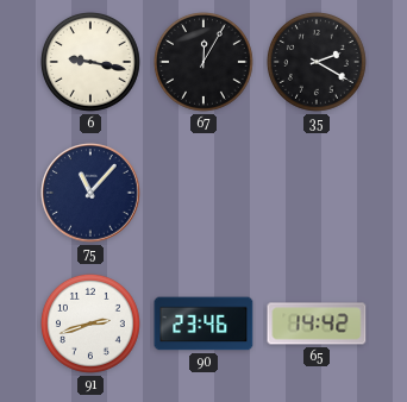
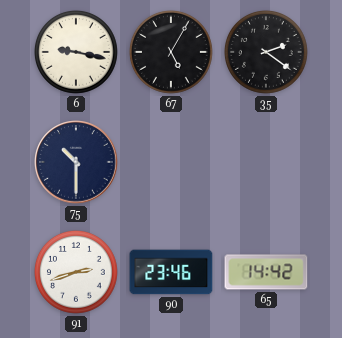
67: 12:05 -> 5:05 (171, 52)
35: 2:20 -> 2:21 (266, 52)
75: 11:07 -> 10:30 (76, 162)
